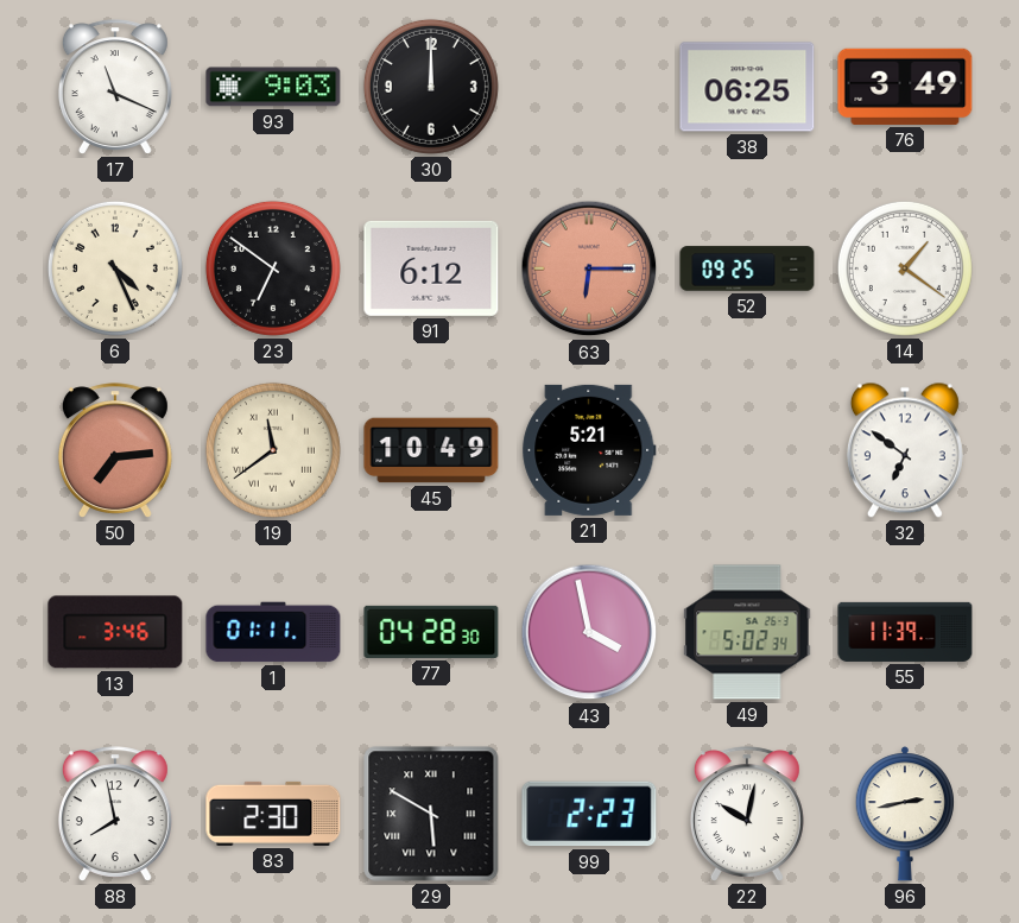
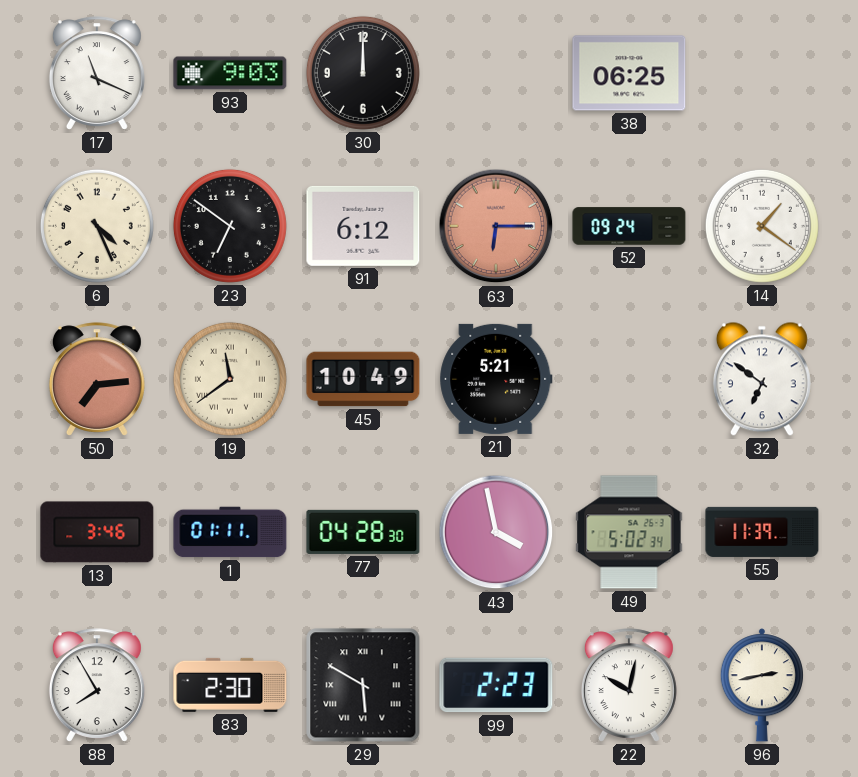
76: 3:49 -> none (905, 87)
52: 09:25 -> 09:24 (629, 226)
88: 7:58 -> 7:55 (97, 685)
